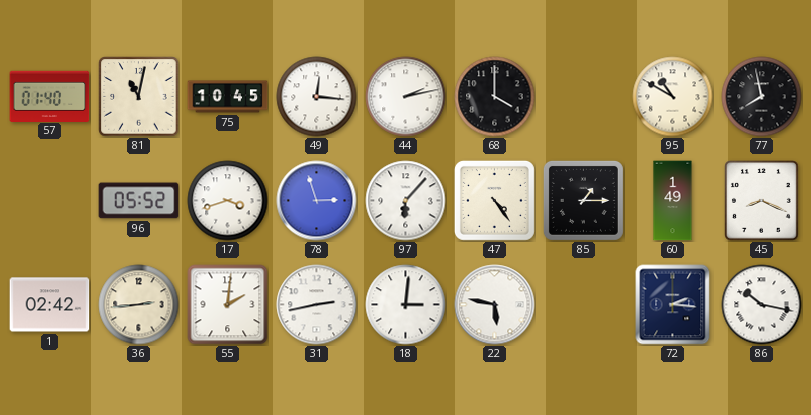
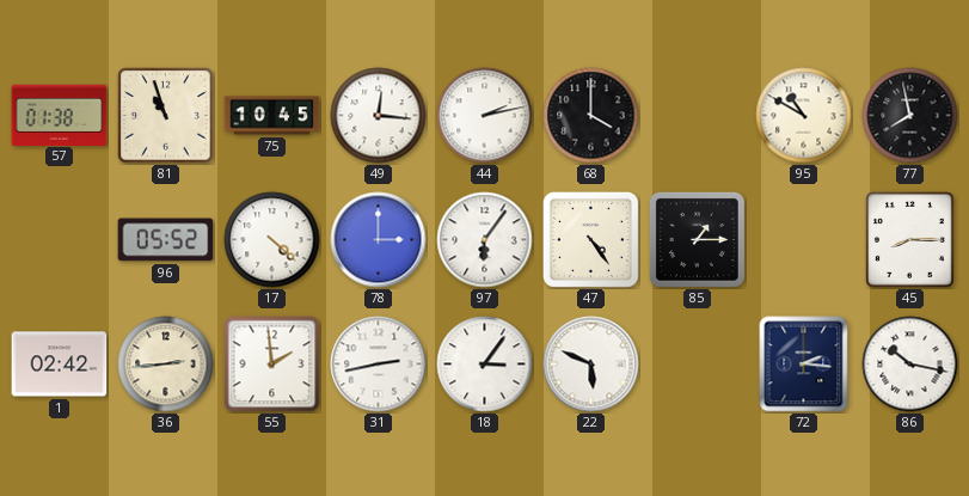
57: 01:40 -> 01:38 (60, 115)
81: 11:02 -> 10:57 (166, 116)
17: 3:42 -> 4:22 (272, 240)
78: 2:57 -> 3:00 (379, 240)
97: 6:07 -> 6:06 (485, 240)
60: 1:49 -> none (673, 201)
45: 8:19 -> 8:15 (910, 240)
55: 2:01 -> 1:59 (272, 365)
18: 3:01 -> 3:06 (485, 365)
22: 5:47 -> 5:49 (591, 365)
